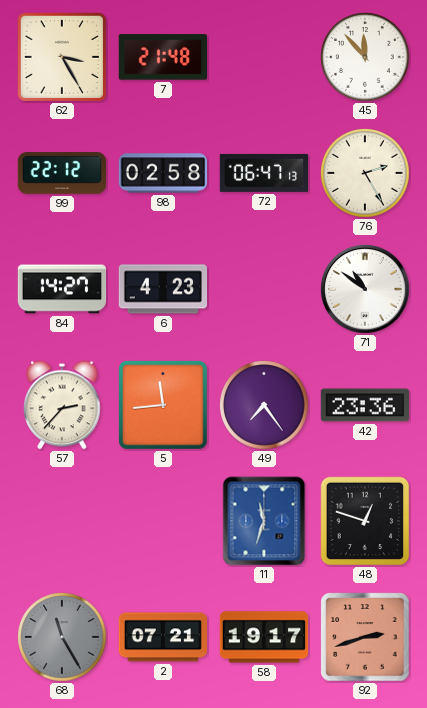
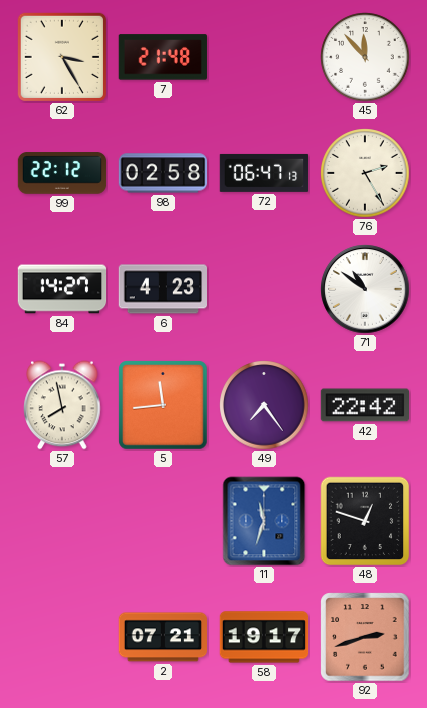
57: 2:37 -> 7:58 (62, 405)
42: 23:36 -> 22:42 (364, 405)
68: 11:25 -> none (62, 637)
